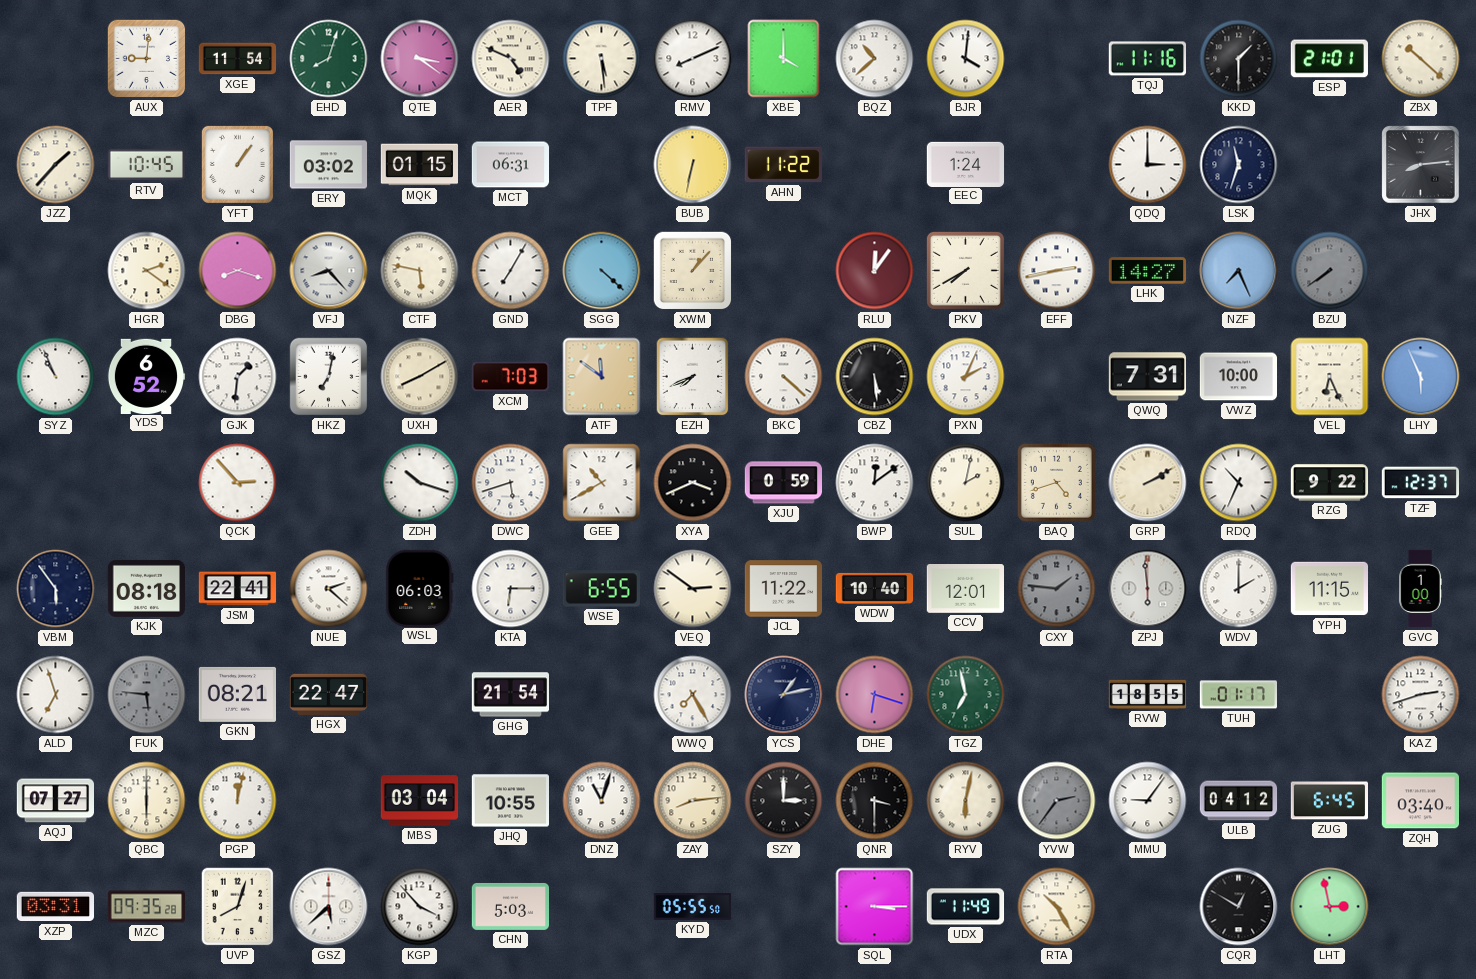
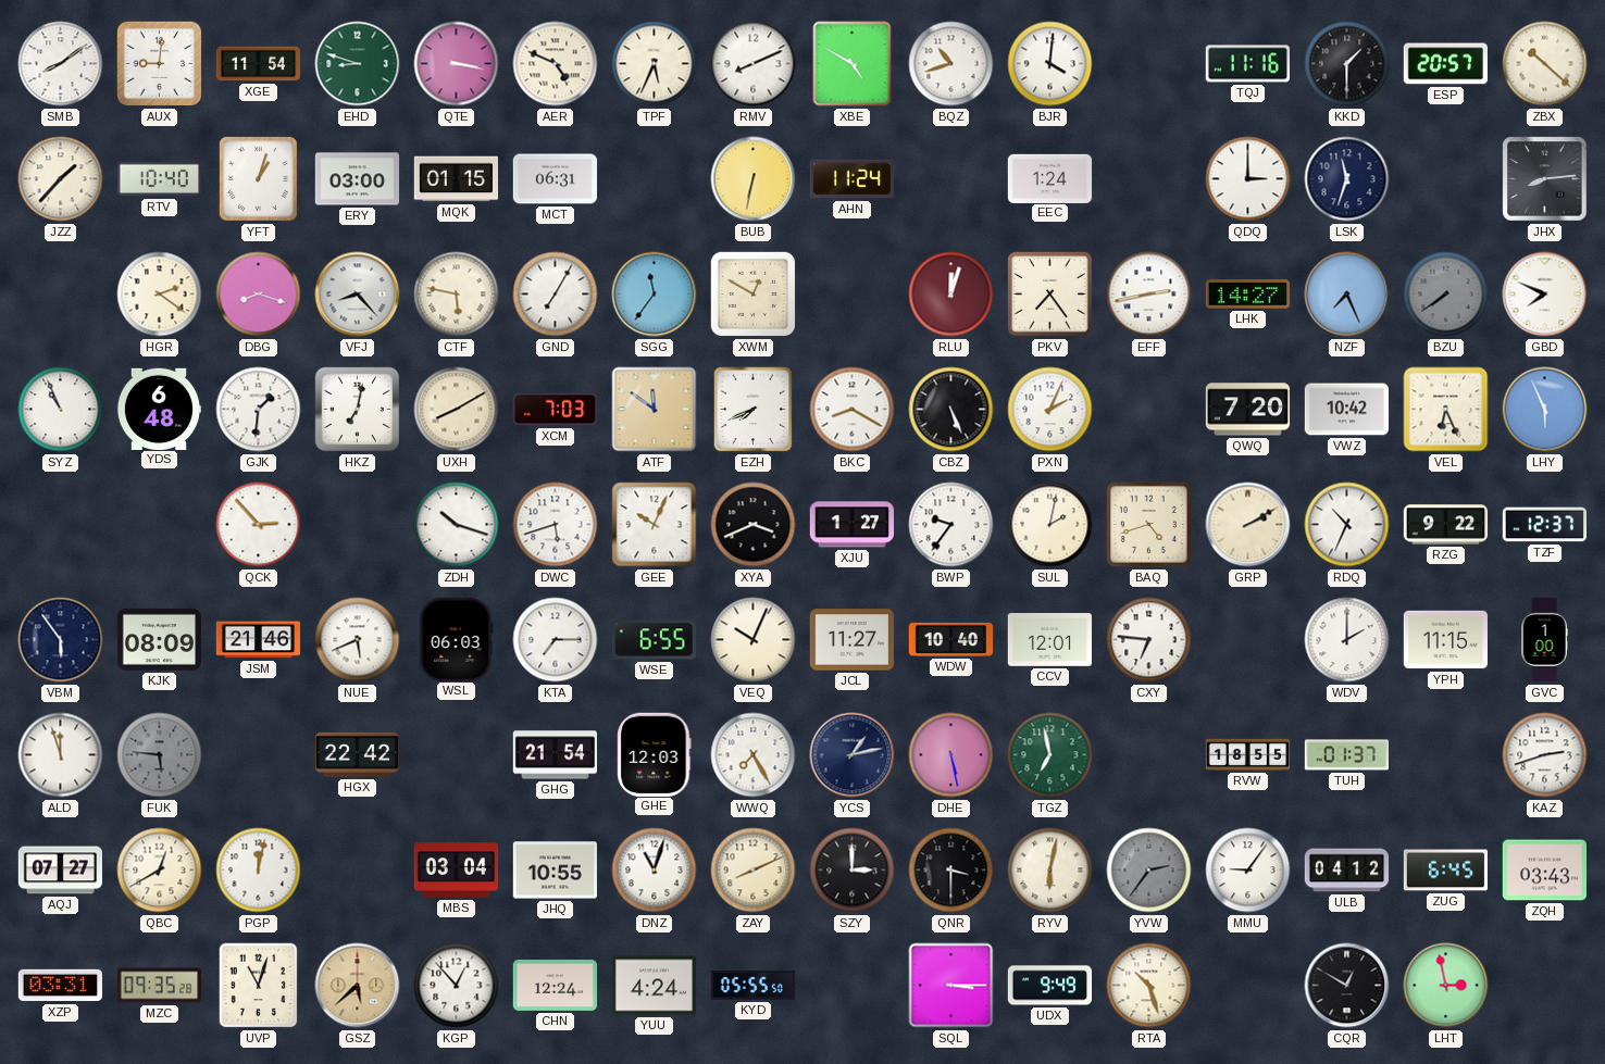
SMB: none -> 8:09 (61, 64)
EHD: 8:03 -> 8:48 (358, 64)
QTE: 3:21 -> 3:17 (457, 64)
TPF: 5:29 -> 5:34 (655, 64)
XBE: 4:00 -> 4:50 (853, 64)
BQZ: 10:38 -> 10:42 (951, 64)
ESP: 21:01 -> 20:57 (1445, 64)
RTV: 10:45 -> 10:40 (160, 179)
YFT: 1:06 -> 1:03 (258, 178)
ERY: 03:02 -> 03:00 (358, 179)
AHN: 11:22 -> 11:24 (851, 179)
SGG: 4:22 -> 11:36 (655, 295)
XWM: 1:07 -> 12:50 (754, 295)
RLU: 12:06 -> 12:03 (951, 295)
PKV: 7:40 -> 7:24 (1049, 293)
GBD: none -> 7:49 (1545, 295)
YDS: 6:52 -> 6:48 (158, 409)
BKC: 4:22 -> 8:20 (853, 410)
CBZ: 5:29 -> 5:26 (951, 410)
QWQ: 7:31 -> 7:20 (1247, 410)
VWZ: 10:00 -> 10:42 (1346, 410)
GEE: 10:40 -> 10:04 (655, 525)
XJU: 0:59 -> 1:27 (851, 525)
BWP: 12:09 -> 9:36 (951, 525)
KJK: 08:18 -> 08:09 (159, 639)
JSM: 22:41 -> 21:46 (259, 640)
NUE: 2:22 -> 5:41 (358, 640)
KTA: 6:15 -> 7:15 (556, 640)
VEQ: 2:51 -> 10:04 (754, 640)
JCL: 11:22 -> 11:27 (851, 640)
CXY: 1:46 -> 6:46 (1149, 640)
CXY dial: grey -> white (1149, 640)
ZPJ: 5:59 -> none (1148, 589)
ALD: 6:57 -> 11:57 (61, 755)
GKN: 08:21 -> none (237, 694)
HGX: 22:47 -> 22:42 (358, 754)
GHE: none -> 12:03 (655, 754)
DHE: 6:18 -> 5:28 (951, 755)
TUH: 01:17 -> 01:37 (1346, 755)
QBC: 6:00 -> 12:40 (160, 871)
ZAY: 8:14 -> 8:11 (754, 871)
ZQH: 03:40 -> 03:43 (1544, 871)
UVP: 8:03 -> 11:03 (259, 986)
GSZ dial: white -> champagne (358, 986)
KGP: 3:53 -> 12:53 (457, 986)
CHN: 5:03 -> 12:24 (556, 985)
YUU: none -> 4:24 (654, 986)
UDX: 11:49 -> 9:49 (1050, 986)
RTA: 10:25 -> 10:27 (1149, 986)
